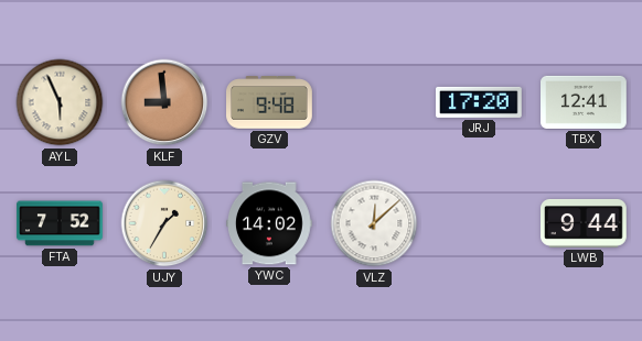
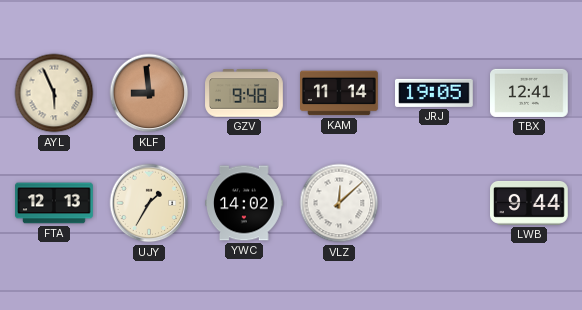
KAM: none -> 11:14 (340, 93)
JRJ: 17:20 -> 19:05 (435, 93)
FTA: 7:52 -> 12:13 (54, 203)
